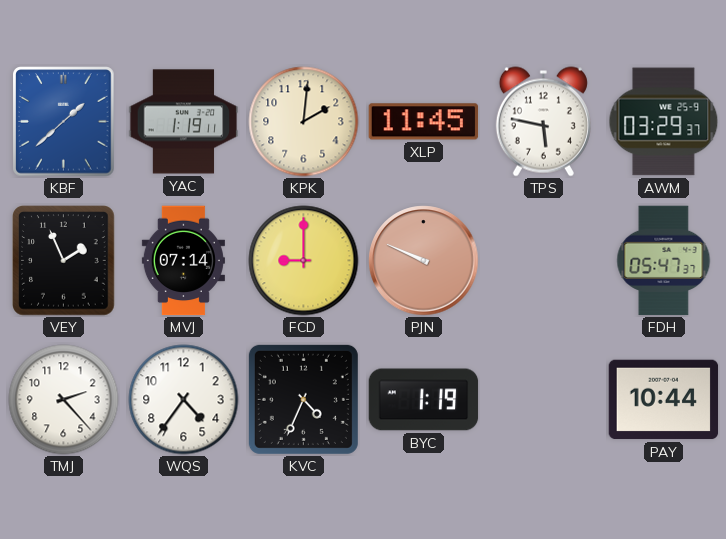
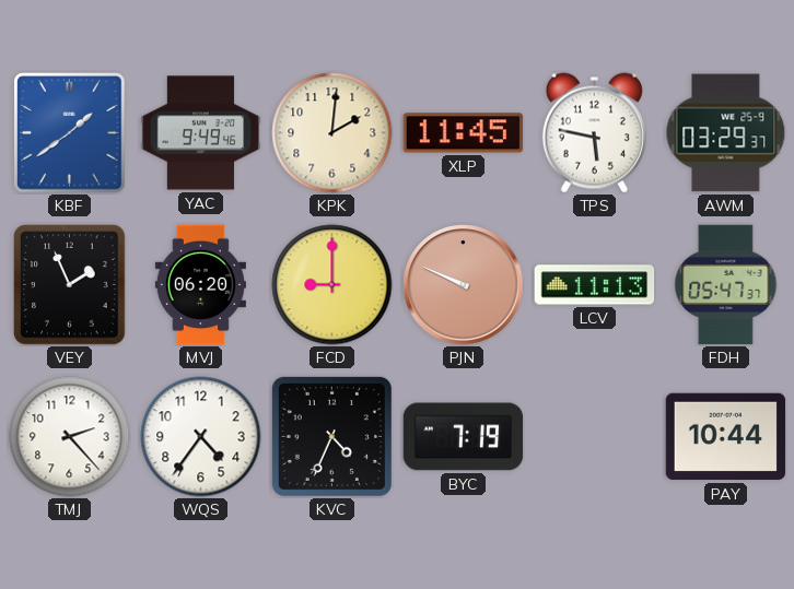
KBF: 1:38 -> 1:39 (70, 133)
YAC: 1:19 -> 9:49 (201, 133)
MVJ: 07:14 -> 06:20 (200, 285)
LCV: none -> 11:13 (595, 285)
BYC: 1:19 -> 7:19 (464, 437)
